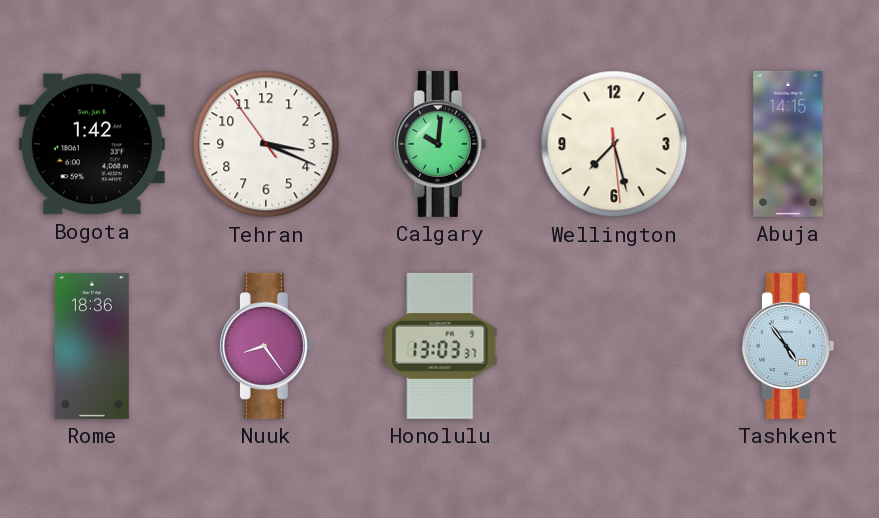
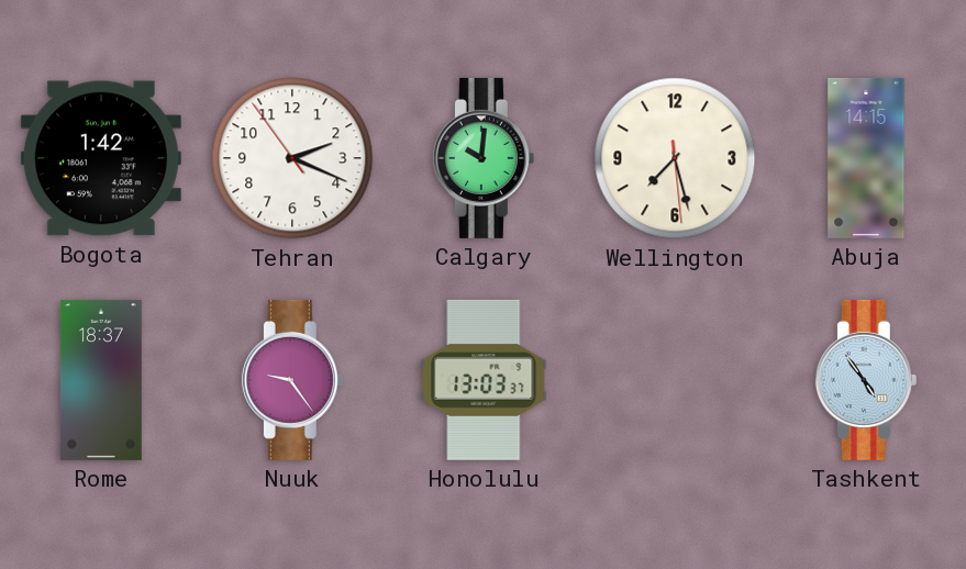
Tehran: 3:18 -> 2:18 (292, 158)
Rome: 18:36 -> 18:37 (101, 380)
Nuuk: 8:24 -> 9:24 (292, 380)
